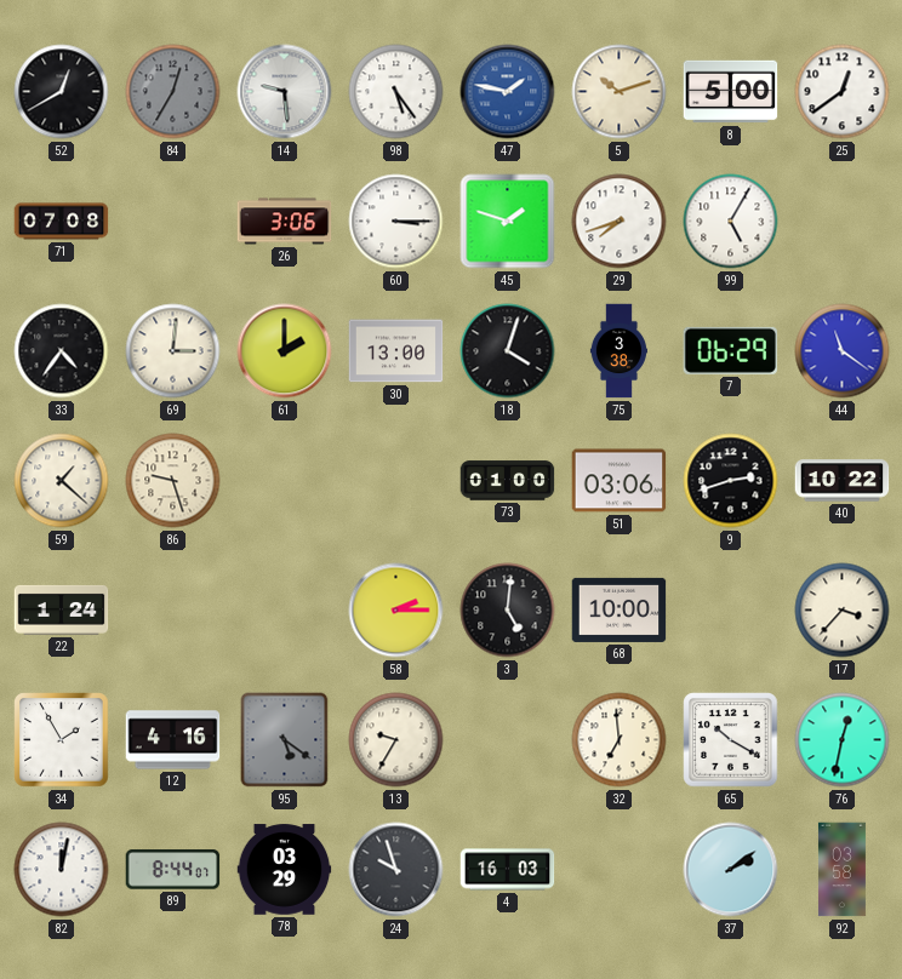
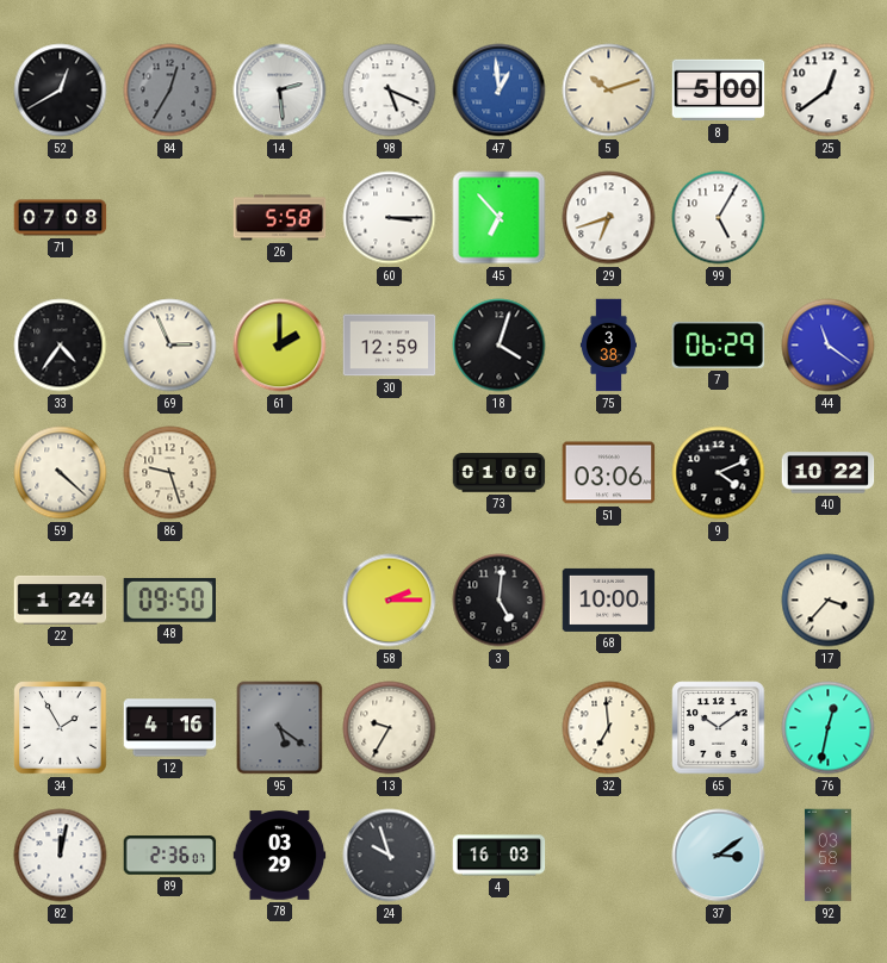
14: 9:29 -> 2:29 (280, 91)
98: 5:24 -> 5:19 (390, 91)
47: 1:47 -> 12:59 (500, 91)
26: 3:06 -> 5:58 (280, 218)
45: 1:48 -> 6:53 (500, 218)
29: 7:42 -> 6:42 (609, 218)
69: 3:01 -> 2:56 (170, 346)
30: 13:00 -> 12:59 (390, 346)
59: 1:22 -> 4:22 (61, 473)
9: 2:42 -> 4:11 (719, 473)
48: none -> 09:50 (169, 599)
65: 10:20 -> 10:09 (719, 728)
89: 8:44 -> 2:36 (170, 856)
37: 2:09 -> 3:09 (719, 856)
